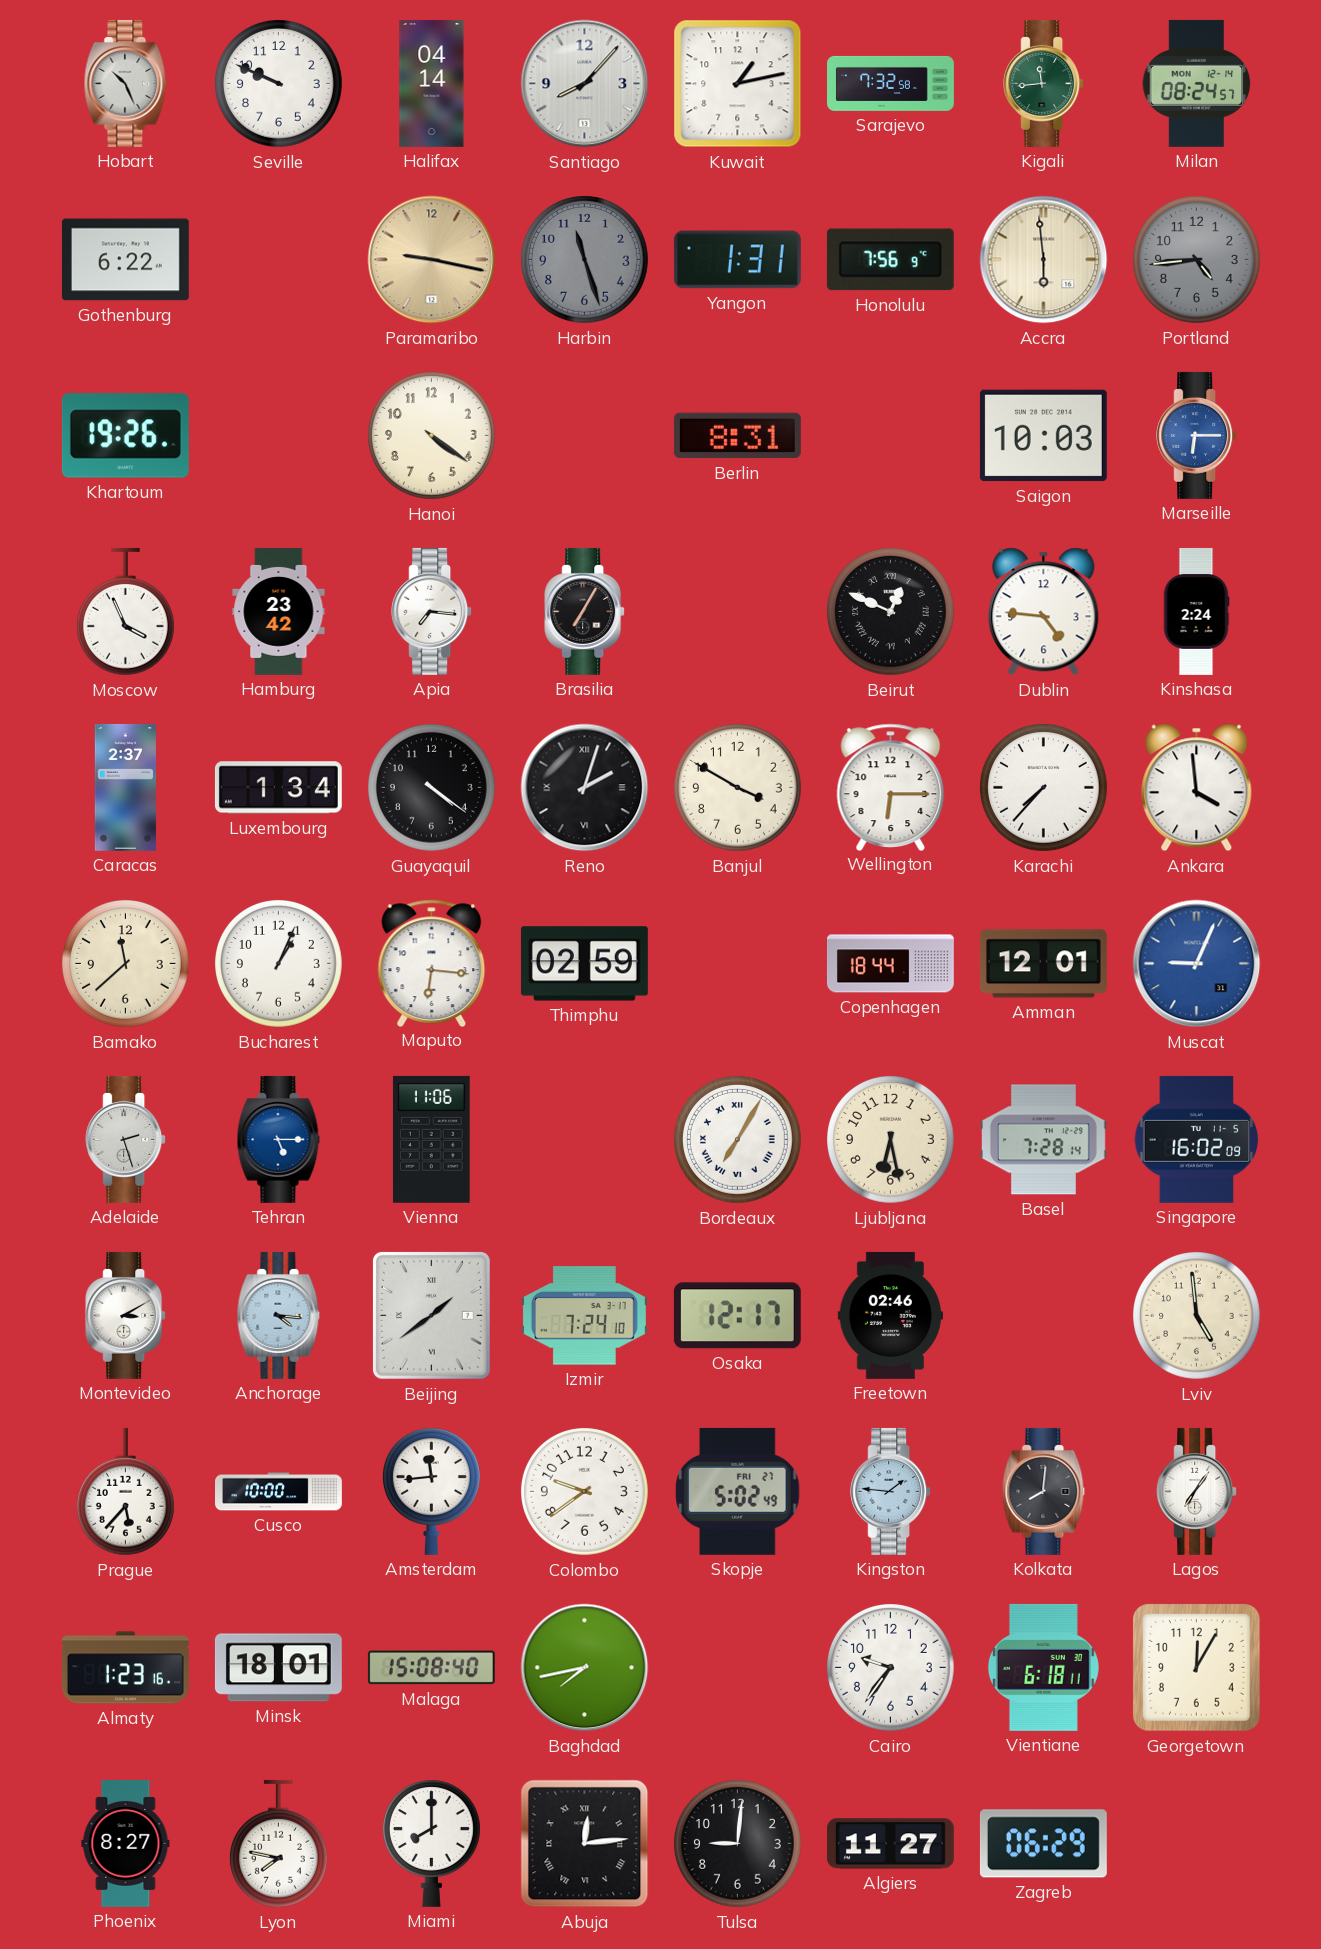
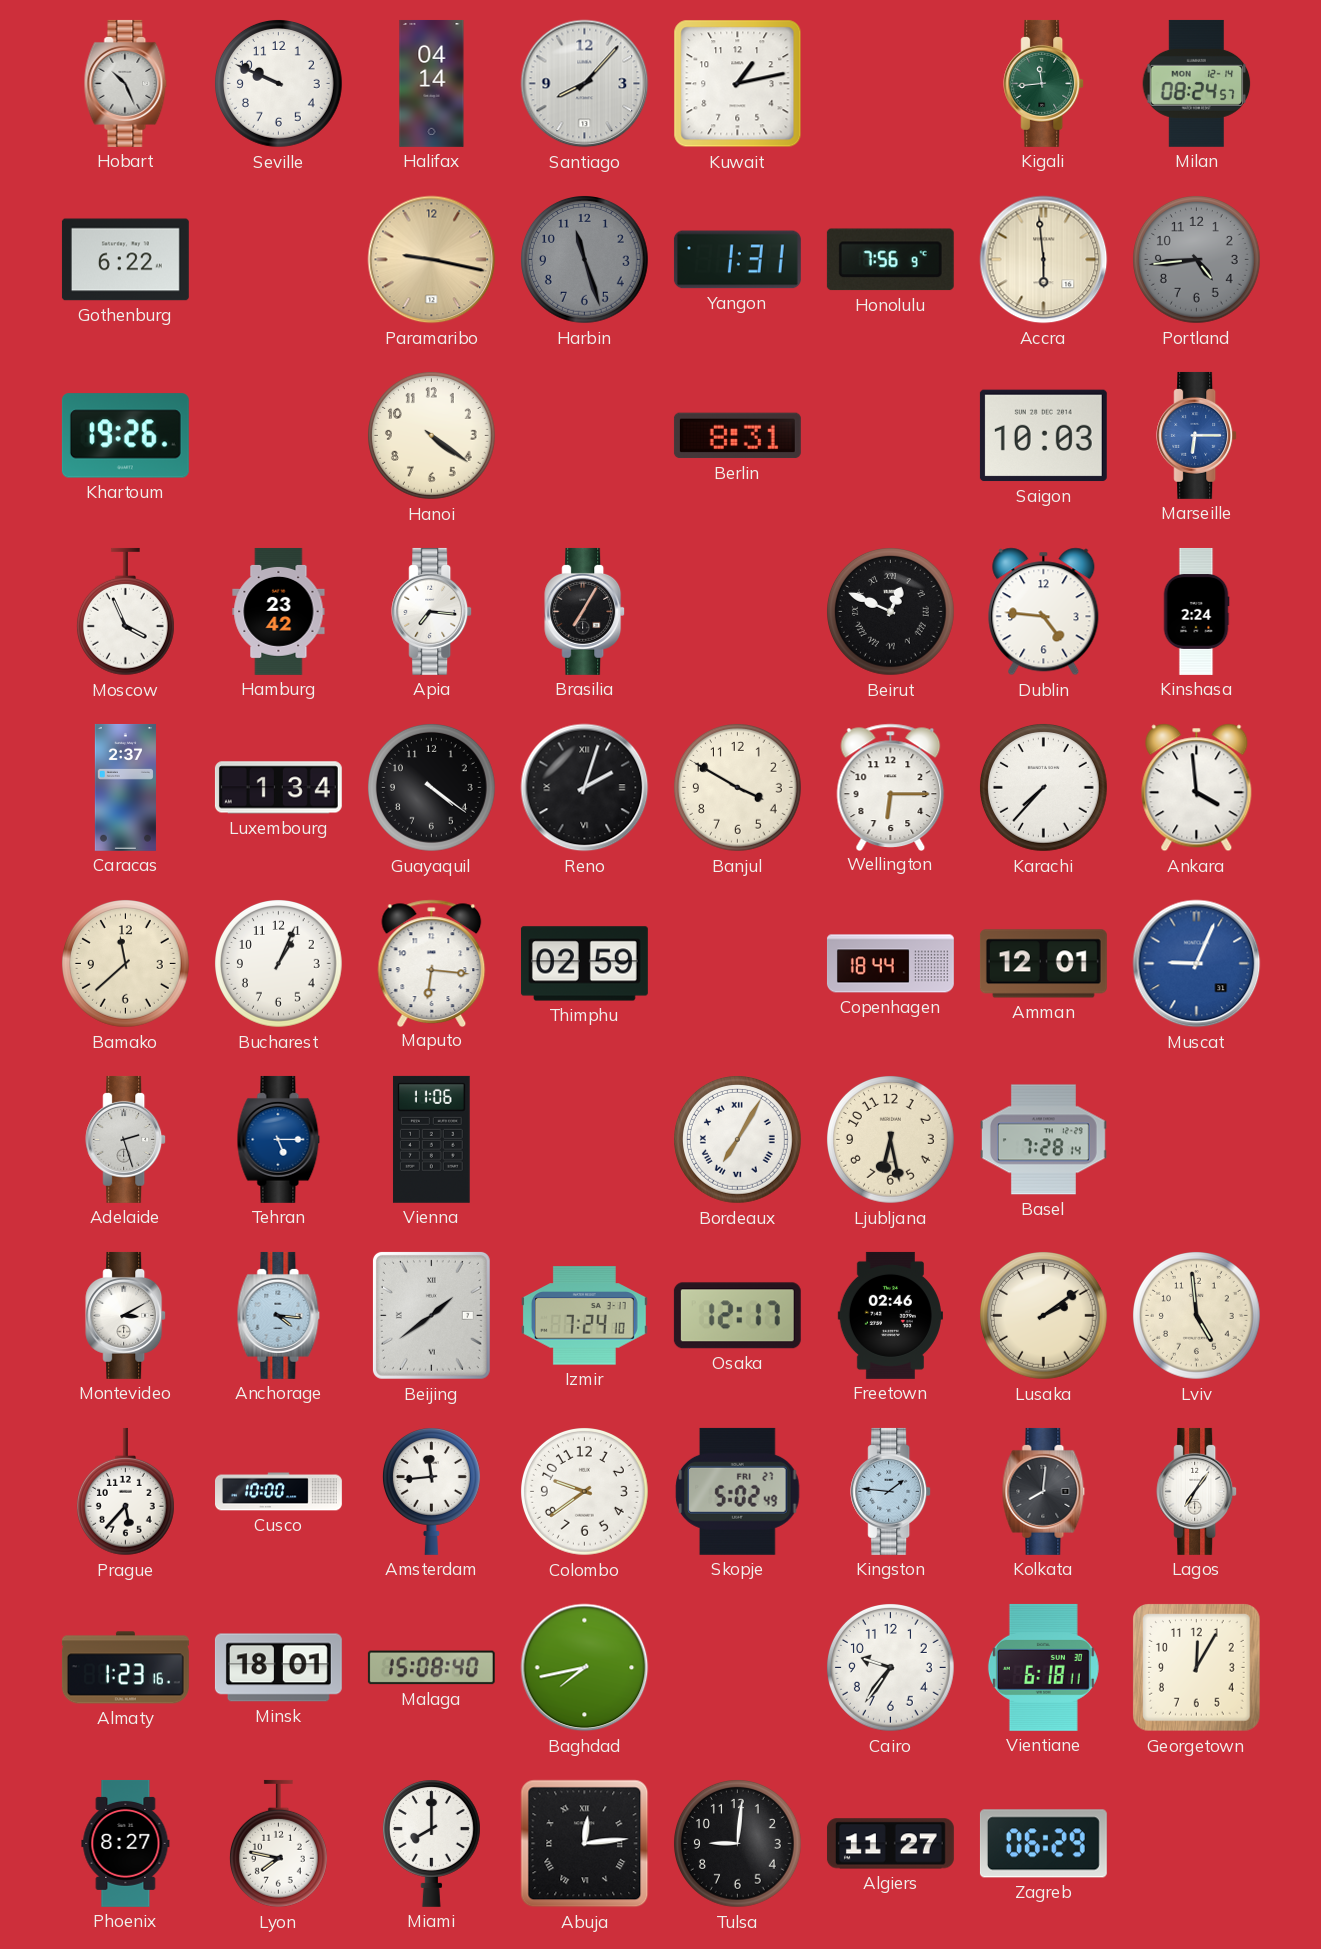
Sarajevo: 7:32 -> none (891, 83)
Singapore: 16:02 -> none (1197, 1139)
Lusaka: none -> 2:09 (1044, 1316)
